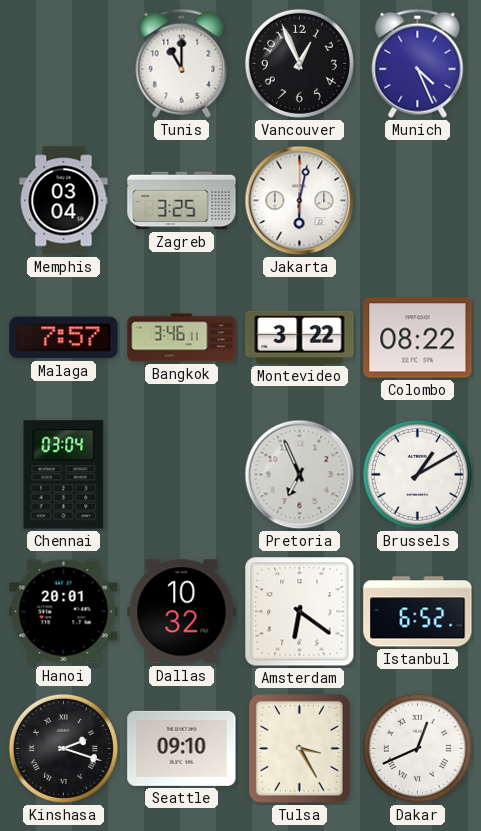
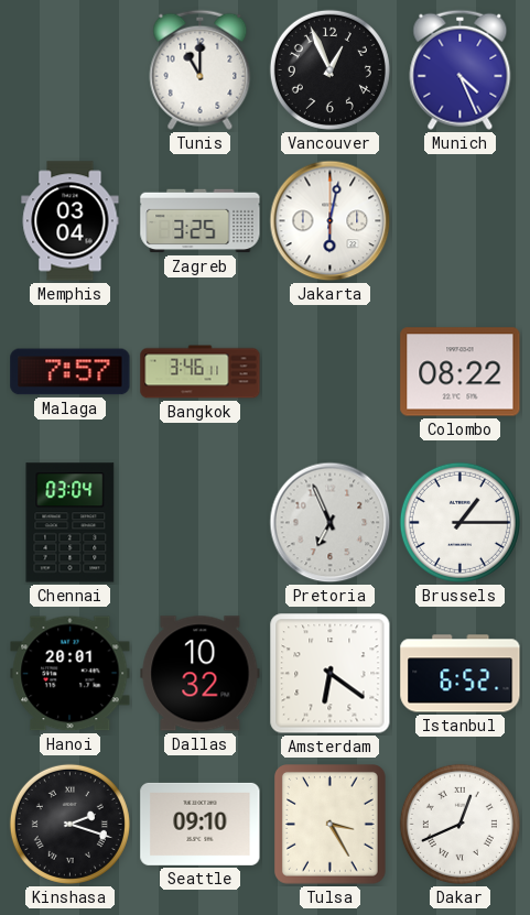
Montevideo: 3:22 -> none (300, 337)
Brussels: 1:10 -> 1:15 (459, 522)
